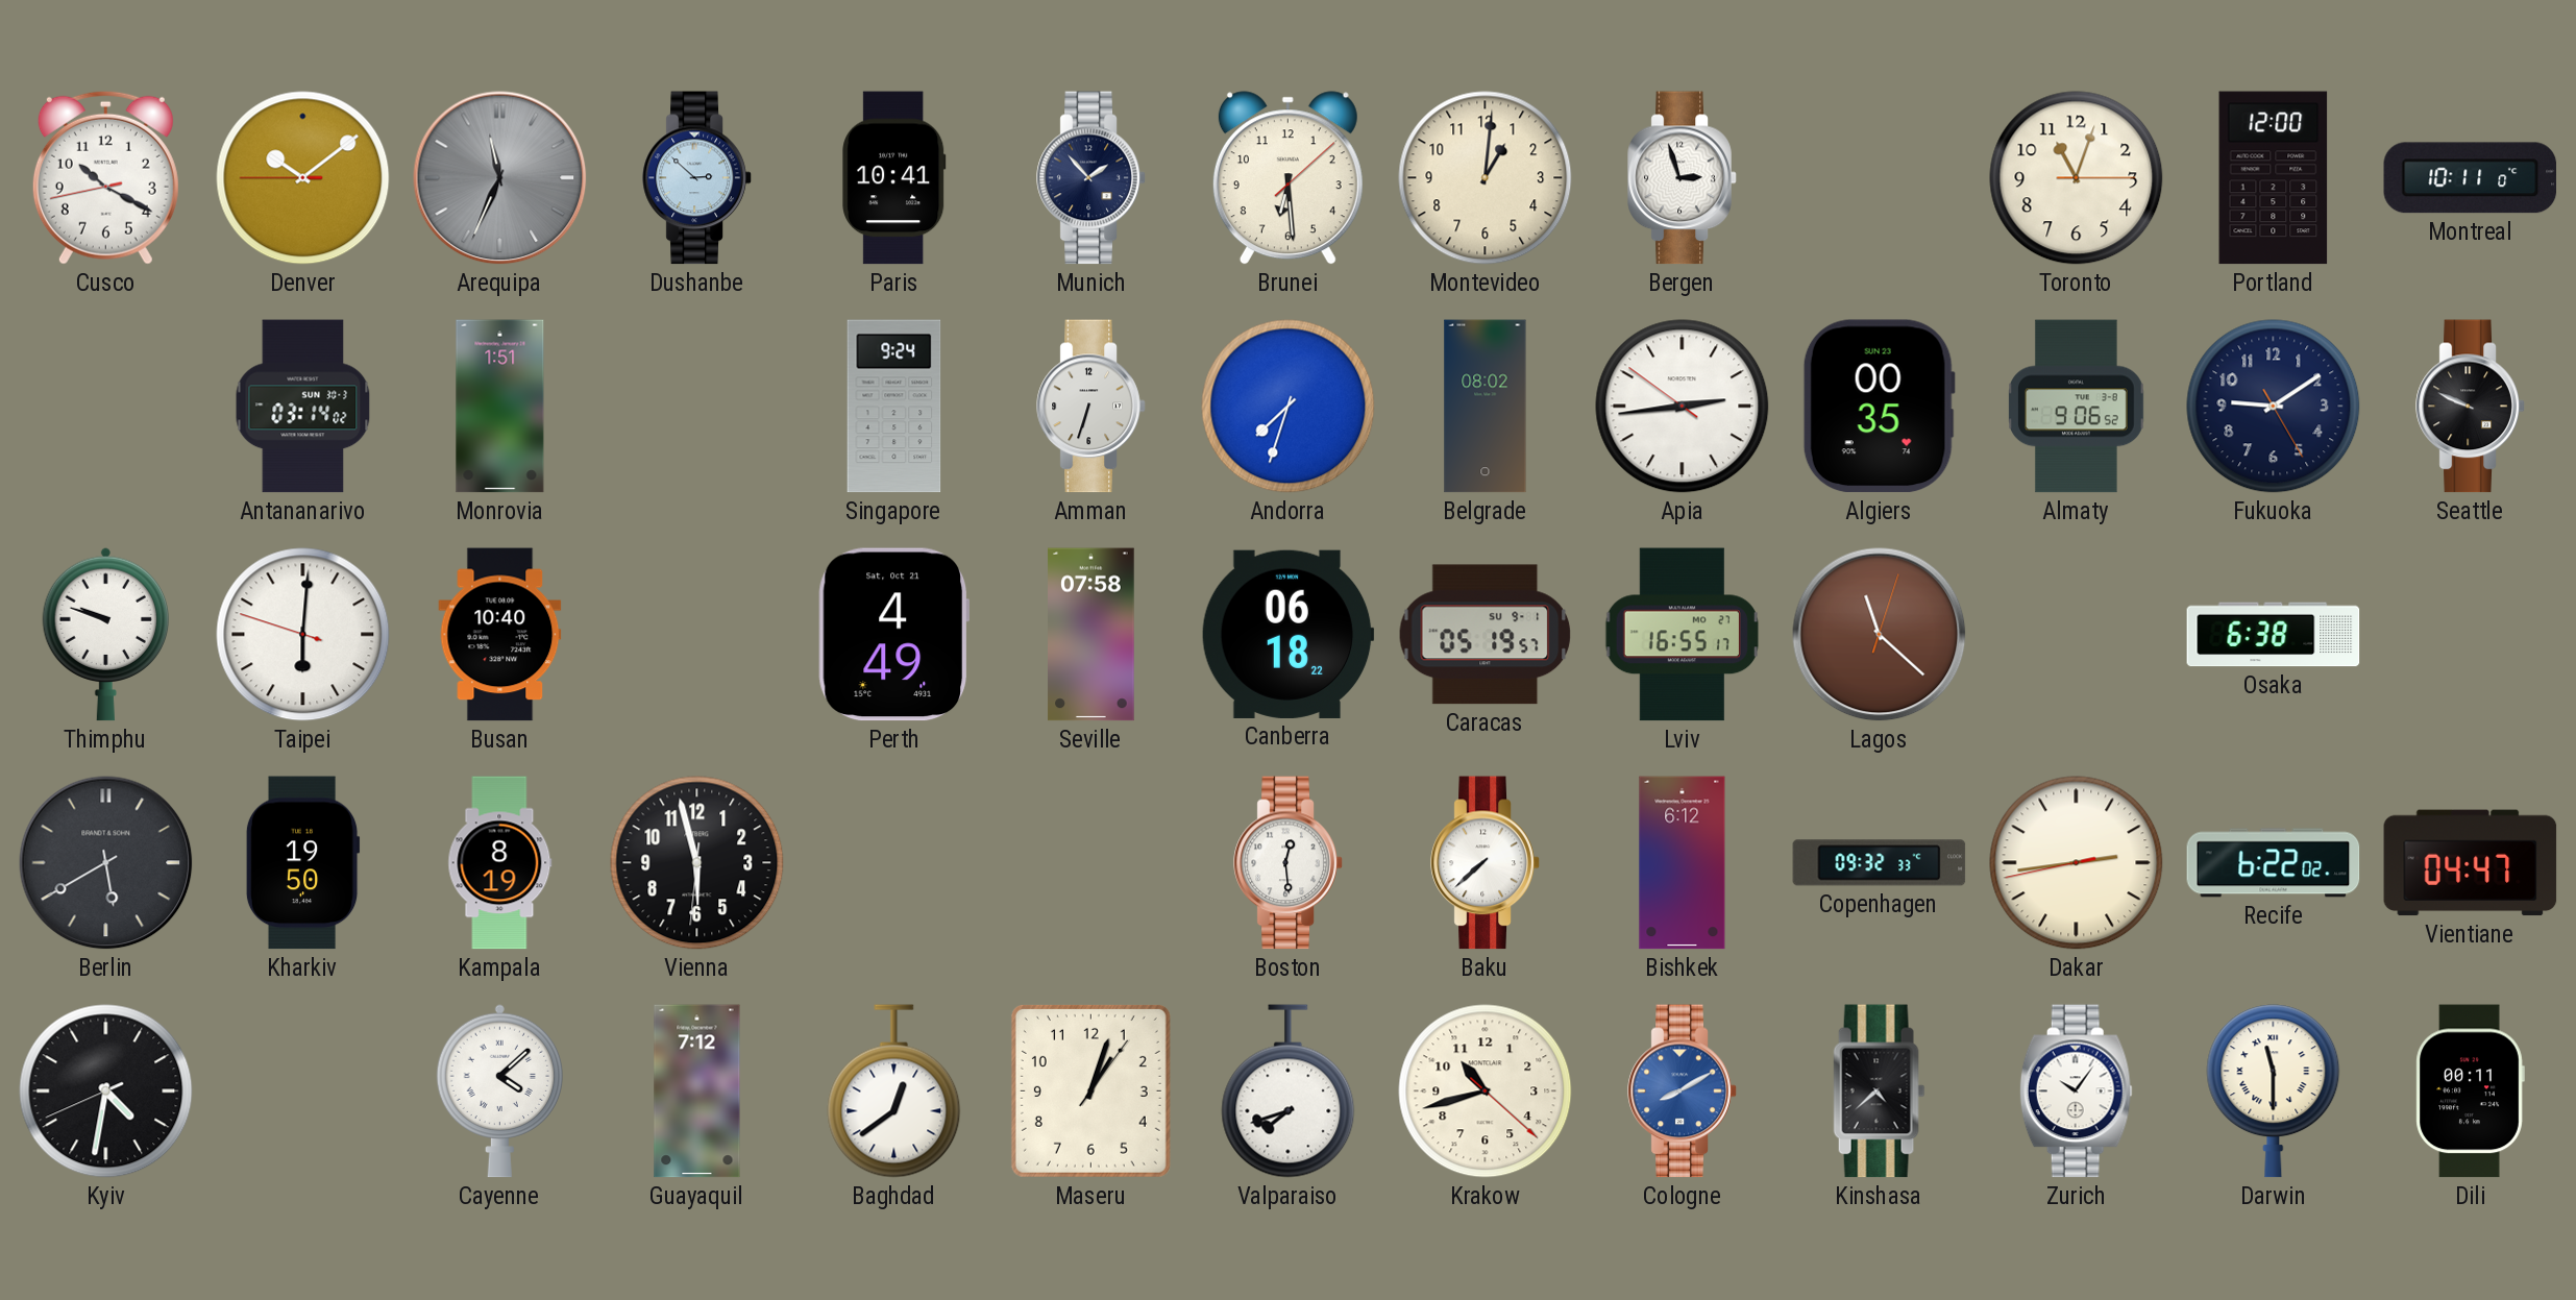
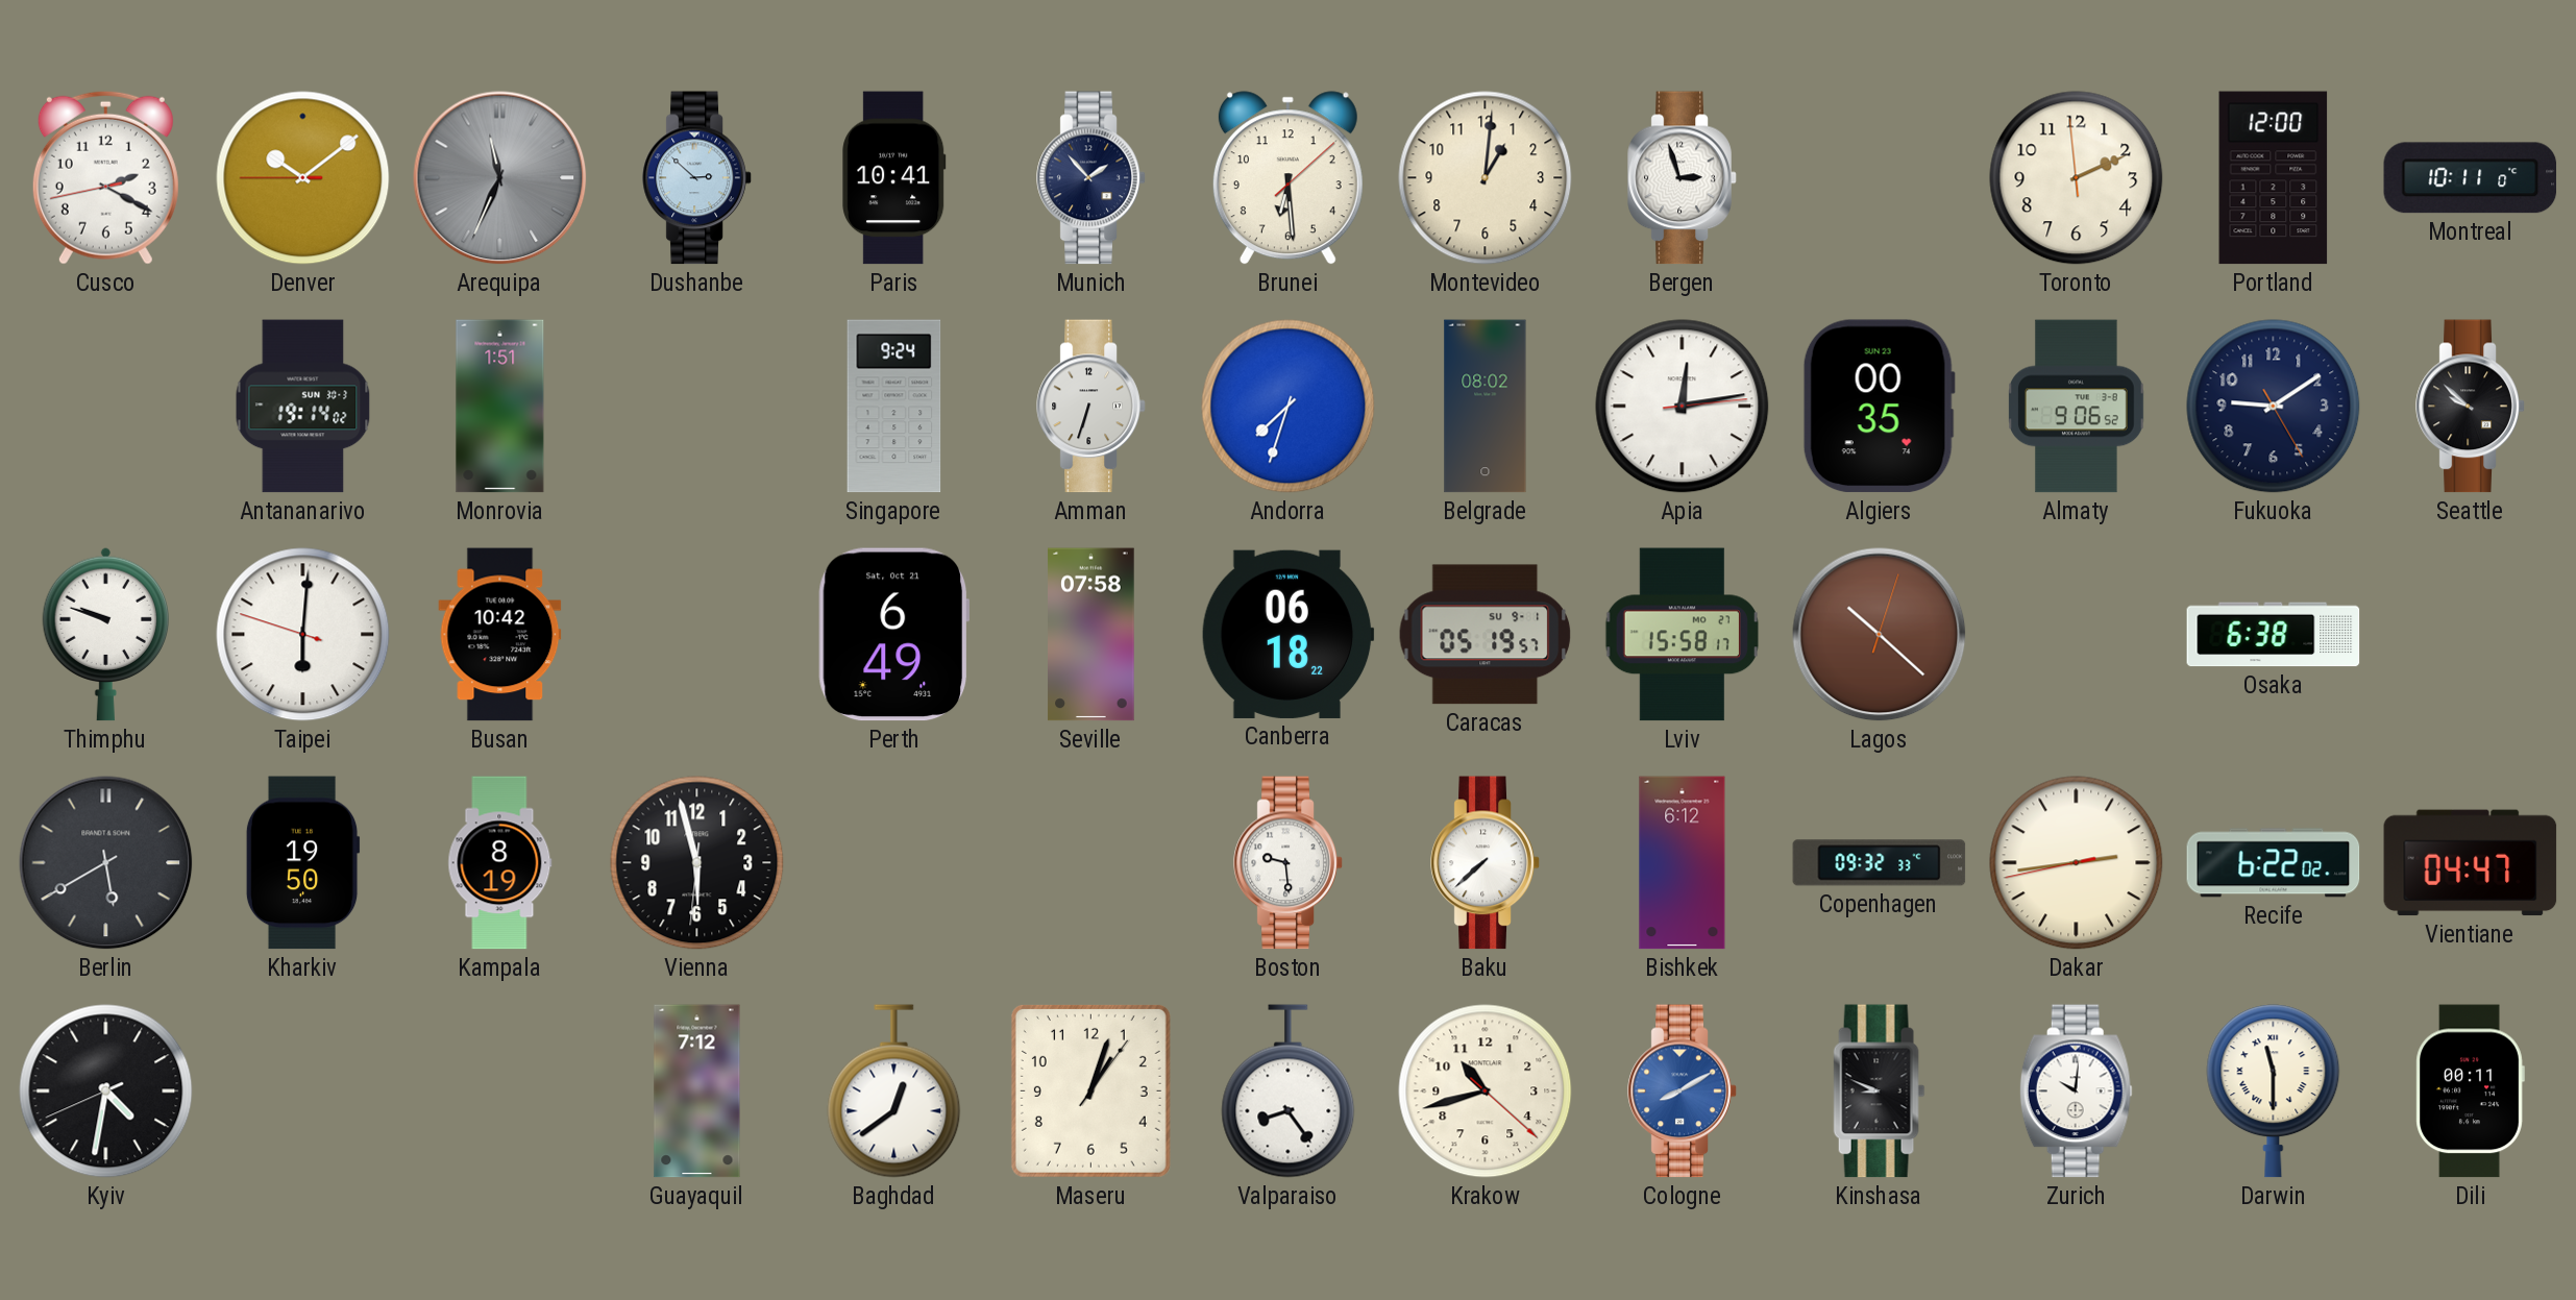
Cusco: 10:19 -> 2:19 (105, 177)
Toronto: 11:03 -> 2:10 (2077, 178)
Antananarivo: 03:14 -> 19:14 (303, 407)
Apia: 2:43 -> 12:13 (1683, 407)
Seattle: 9:49 -> 9:52 (2471, 407)
Busan: 10:40 -> 10:42 (500, 635)
Perth: 4:49 -> 6:49 (893, 635)
Lviv: 16:55 -> 15:58 (1682, 635)
Lagos: 11:22 -> 10:22 (1880, 635)
Boston: 12:29 -> 9:29 (1289, 863)
Cayenne: 4:08 -> none (500, 1090)
Valparaiso: 7:42 -> 8:24 (1289, 1091)
Kinshasa: 4:38 -> 8:49 (1880, 1091)
Zurich: 10:06 -> 10:01 (2076, 1091)
